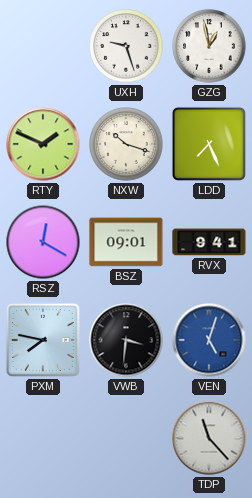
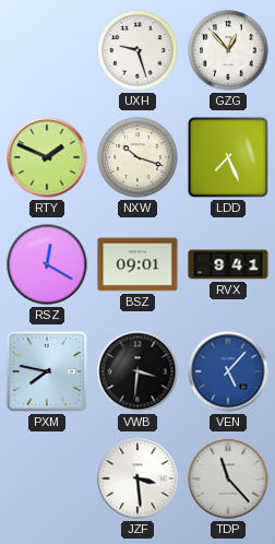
GZG: 12:58 -> 12:53 (228, 50)
VEN: 5:03 -> 5:07 (228, 371)
JZF: none -> 3:29 (137, 478)
